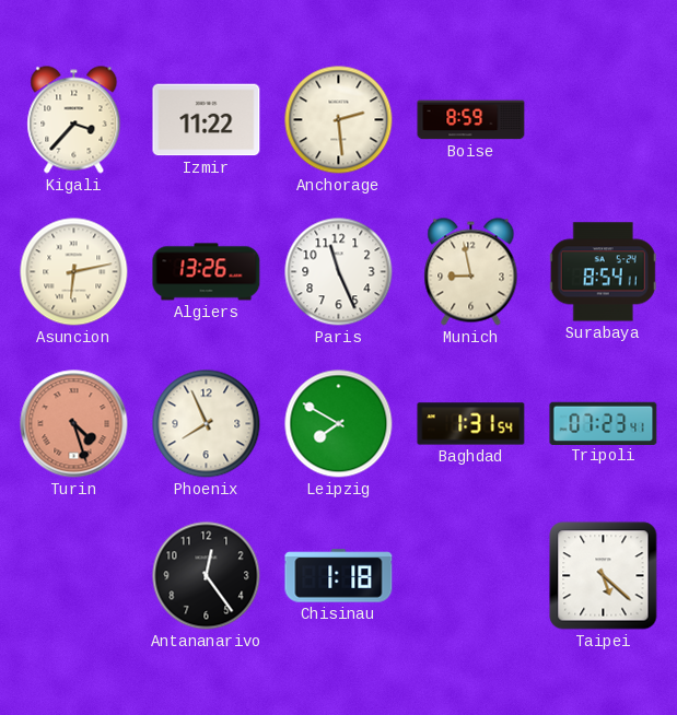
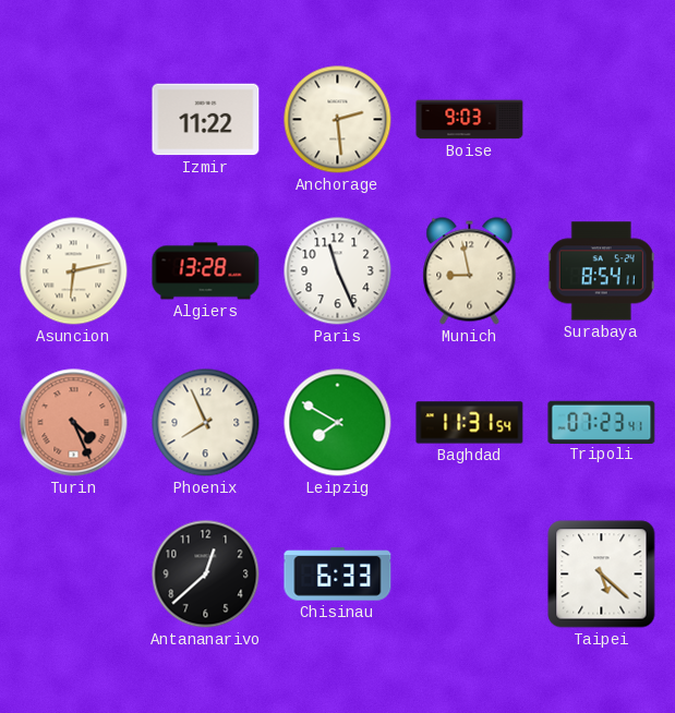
Kigali: 3:37 -> none (74, 120)
Boise: 8:59 -> 9:03 (470, 120)
Algiers: 13:26 -> 13:28 (206, 271)
Turin: 4:27 -> 4:26 (74, 423)
Baghdad: 1:31 -> 11:31 (470, 423)
Antananarivo: 12:24 -> 12:38 (206, 575)
Chisinau: 1:18 -> 6:33 (338, 575)
